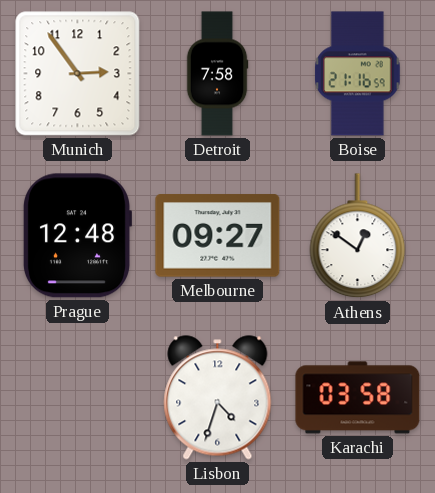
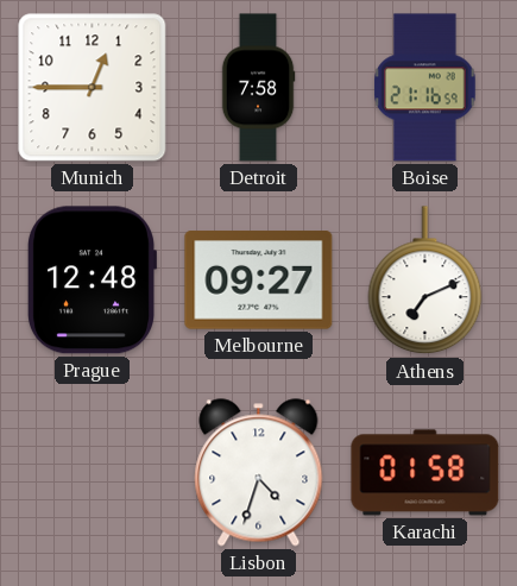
Munich: 2:54 -> 12:45 (93, 88)
Athens: 12:51 -> 7:11 (425, 281)
Karachi: 03:58 -> 01:58 (425, 473)
